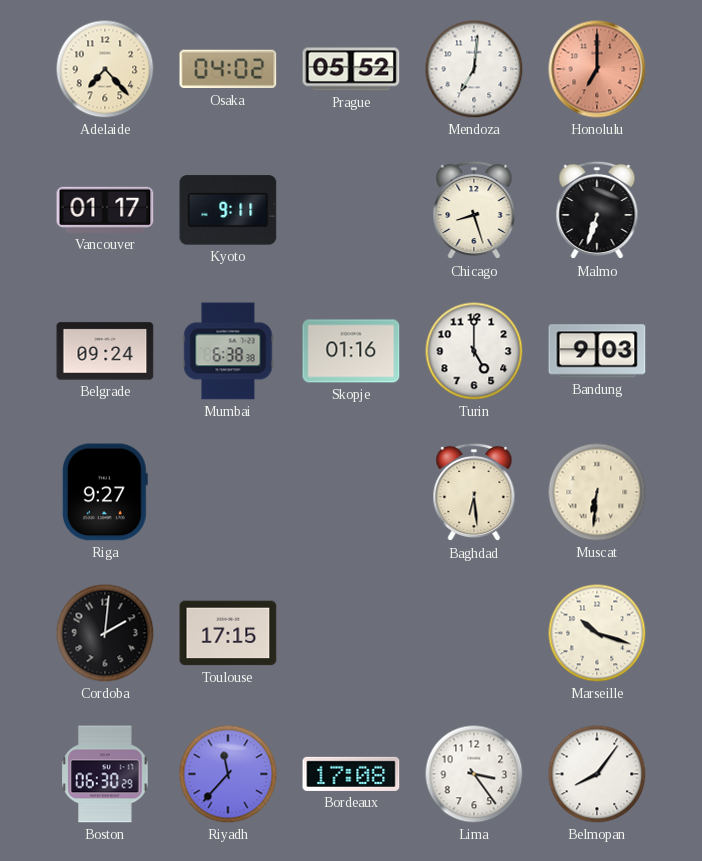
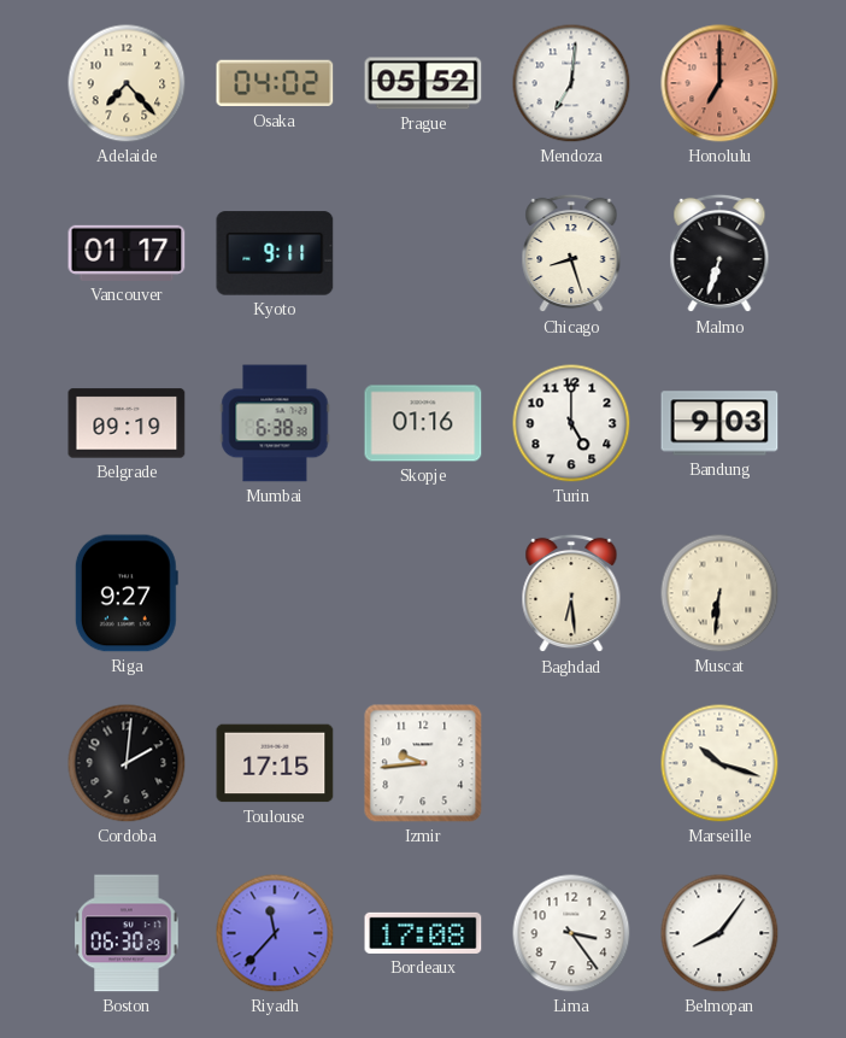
Belgrade: 09:24 -> 09:19 (127, 423)
Izmir: none -> 9:44 (423, 763)
